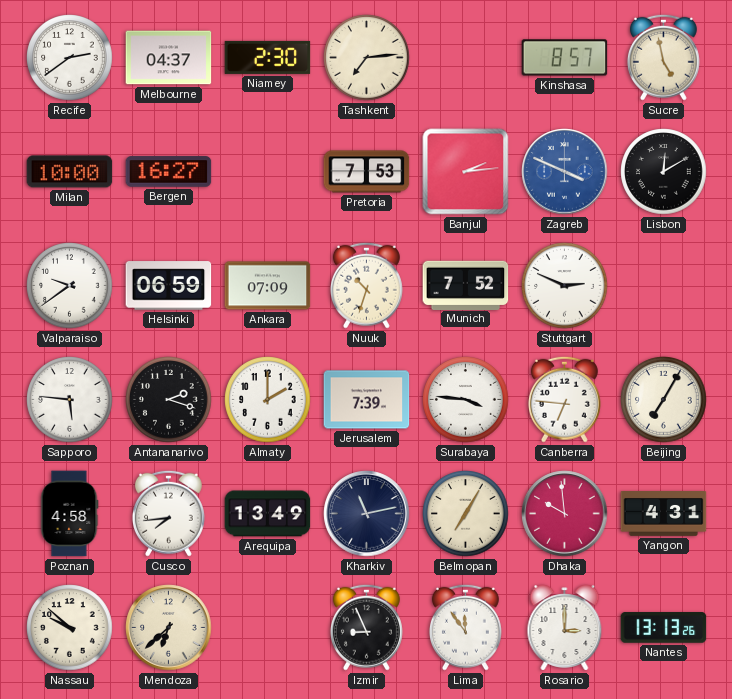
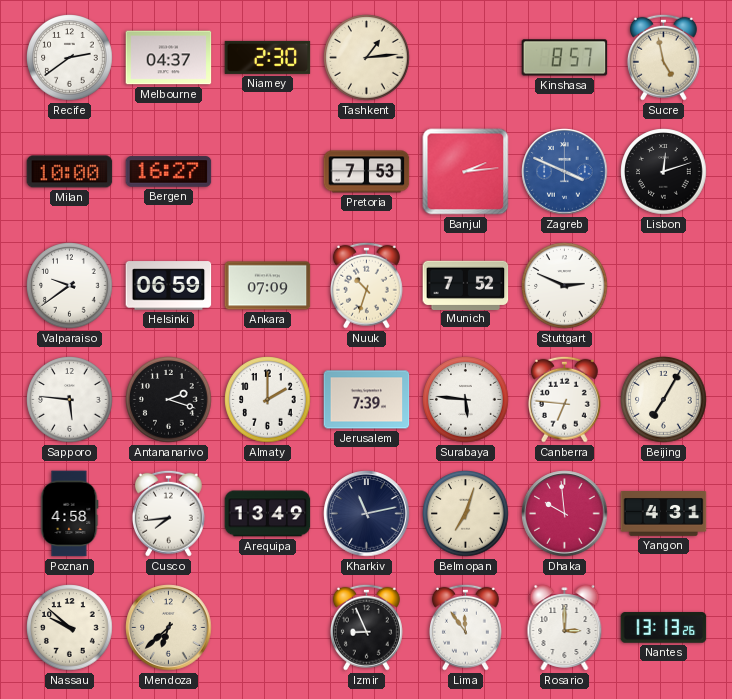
Tashkent: 7:14 -> 1:14 (367, 58)
Lisbon: 12:10 -> 12:12 (664, 172)
Surabaya: 3:46 -> 5:46 (466, 400)
Belmopan: 7:05 -> 7:03 (466, 514)
